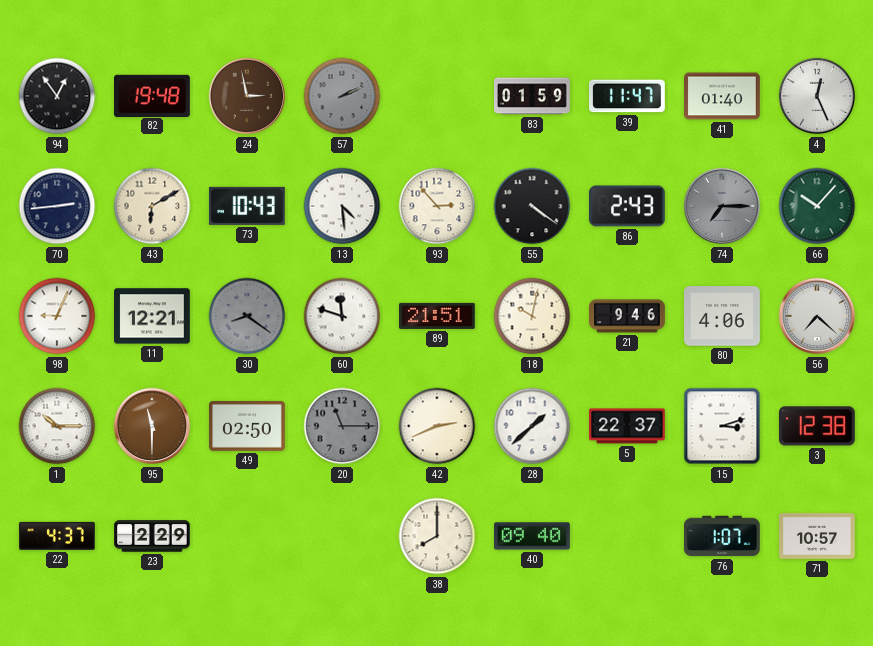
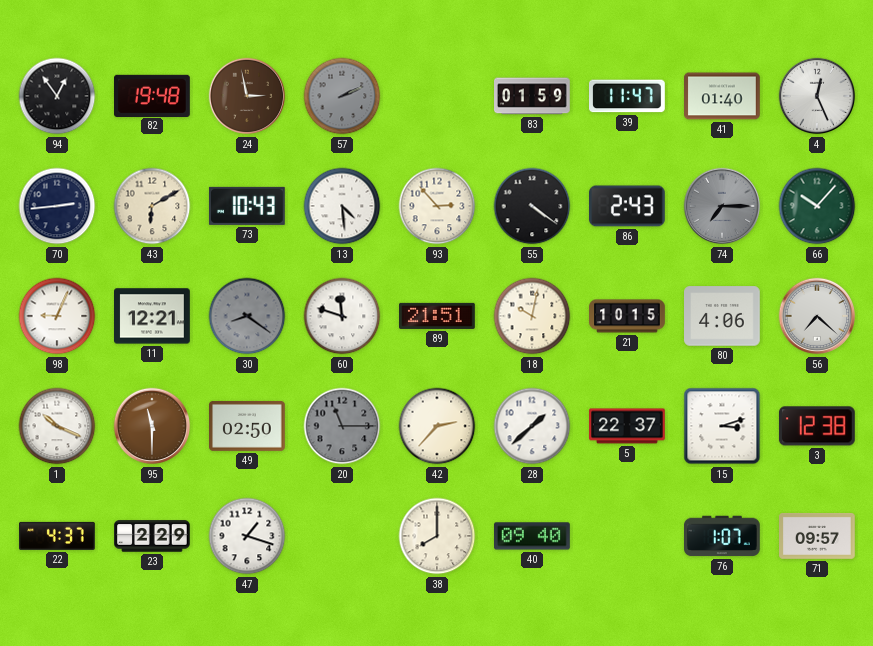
21: 9:46 -> 10:15 (627, 316)
1: 10:15 -> 10:19 (57, 426)
42: 2:41 -> 2:37 (437, 426)
47: none -> 1:18 (247, 536)
71: 10:57 -> 09:57 (817, 537)
